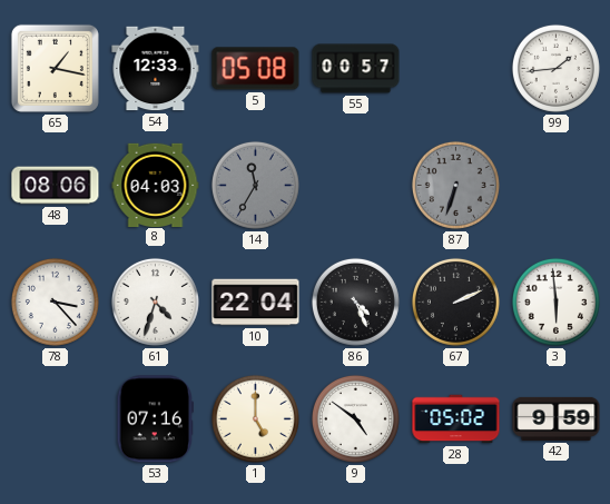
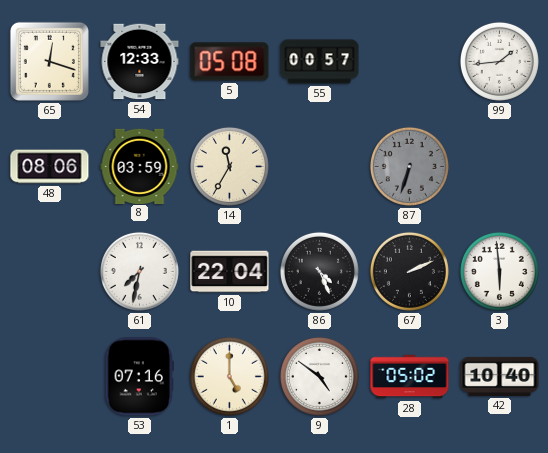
65: 1:17 -> 12:18 (49, 61)
8: 04:03 -> 03:59 (140, 166)
14 dial: grey -> cream (229, 166)
78: 3:23 -> none (55, 302)
61: 4:33 -> 7:32 (139, 271)
42: 9:59 -> 10:40 (500, 376)
